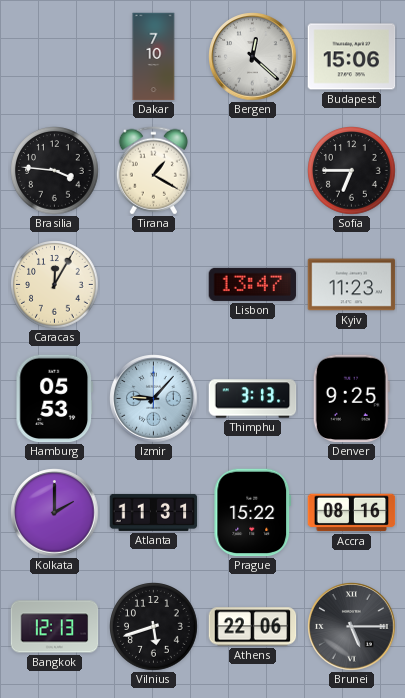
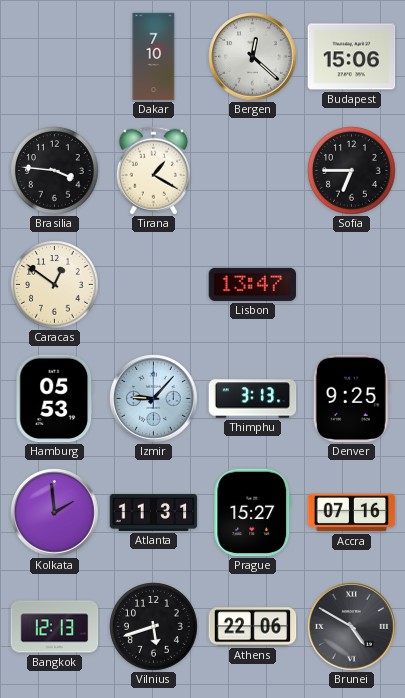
Caracas: 12:05 -> 12:51 (55, 285)
Kyiv: 11:23 -> none (352, 285)
Kolkata: 2:00 -> 1:59 (55, 513)
Prague: 15:22 -> 15:27 (253, 513)
Accra: 08:16 -> 07:16 (352, 513)
Brunei: 5:15 -> 4:50 (352, 627)
